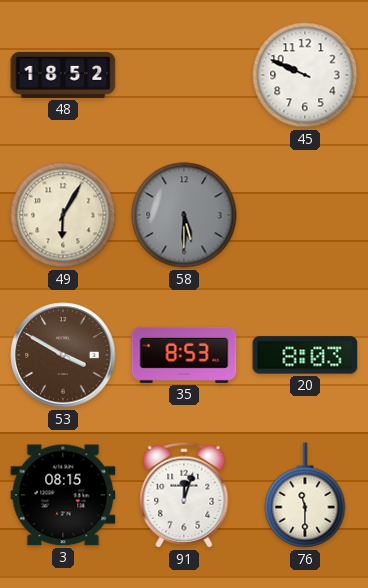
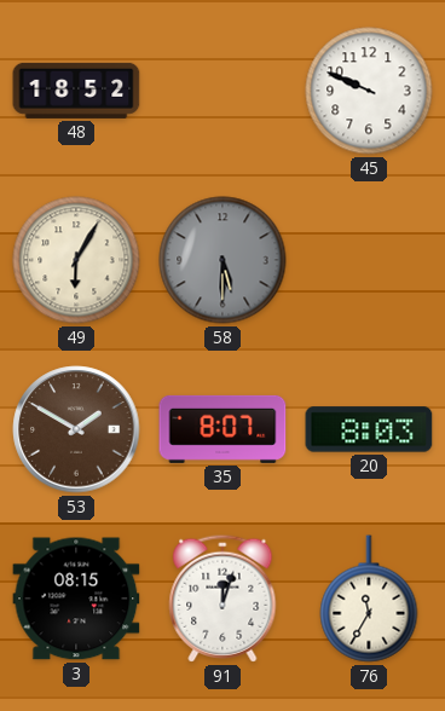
53: 3:50 -> 1:50 (76, 429)
35: 8:53 -> 8:07 (223, 429)
76: 11:30 -> 11:35 (369, 599)
